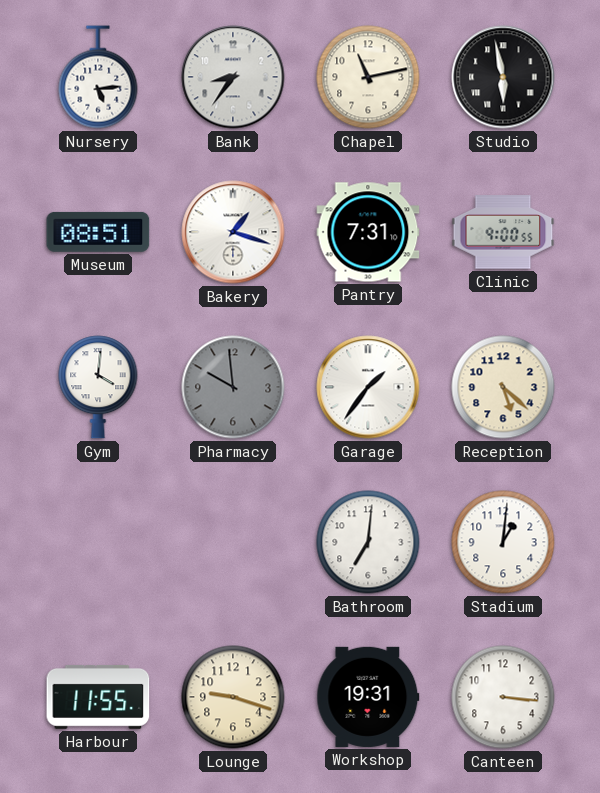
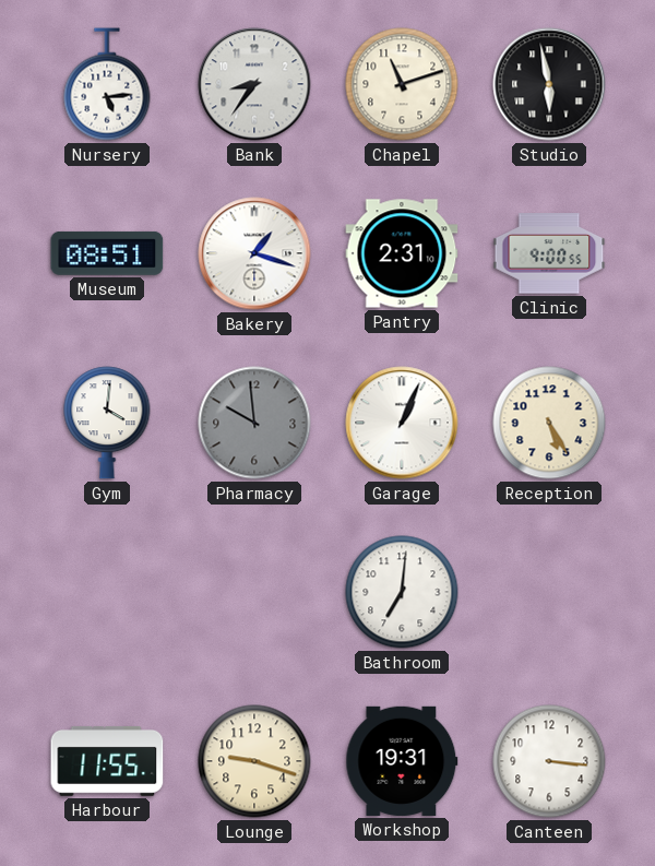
Chapel: 11:13 -> 11:12 (402, 84)
Pantry: 7:31 -> 2:31 (402, 253)
Garage: 1:36 -> 1:04 (402, 423)
Reception: 5:22 -> 5:25 (549, 423)
Stadium: 1:01 -> none (503, 542)
